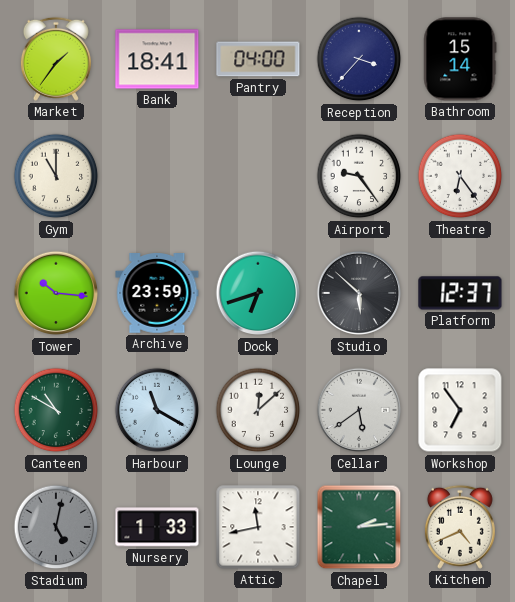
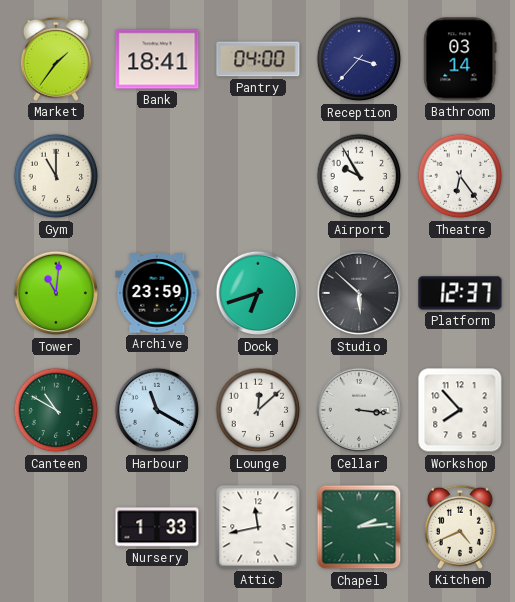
Bathroom: 15:14 -> 03:14 (460, 59)
Airport: 9:24 -> 9:55 (359, 176)
Tower: 10:16 -> 11:01 (56, 293)
Cellar: 5:39 -> 3:16 (359, 410)
Workshop: 6:54 -> 7:53 (460, 410)
Stadium: 5:02 -> none (56, 527)
